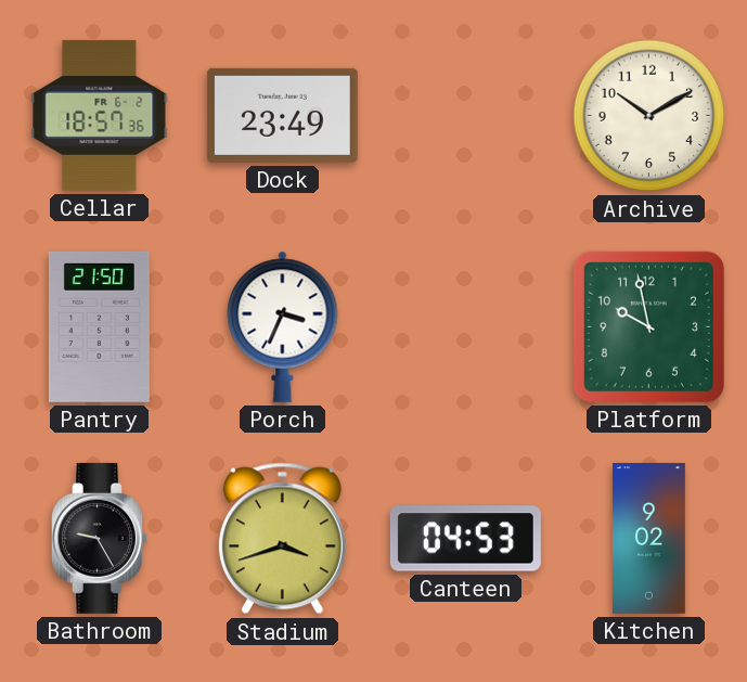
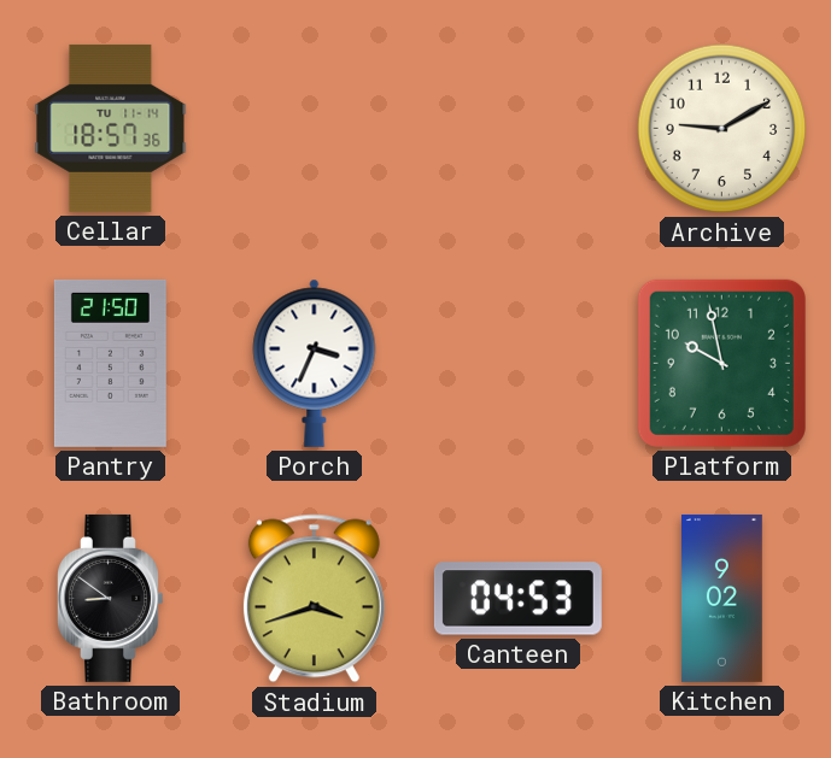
Cellar date: FR 6-2 -> TU 11-14 (111, 128)
Dock: 23:49 -> none (282, 115)
Archive: 10:10 -> 9:10 (722, 129)
Bathroom: 9:25 -> 8:51 (111, 598)
